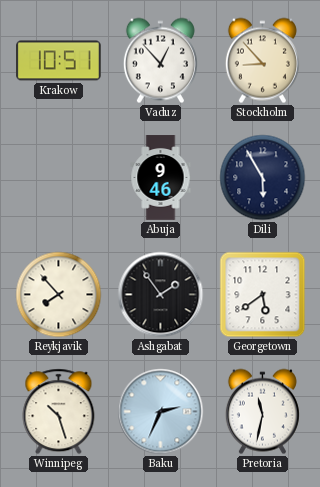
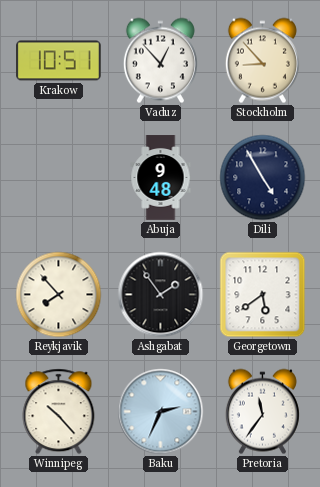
Abuja: 9:46 -> 9:48 (161, 178)
Dili: 5:55 -> 4:55 (263, 178)
Winnipeg: 10:27 -> 10:23 (59, 412)
Pretoria: 11:32 -> 11:36 (262, 412)
